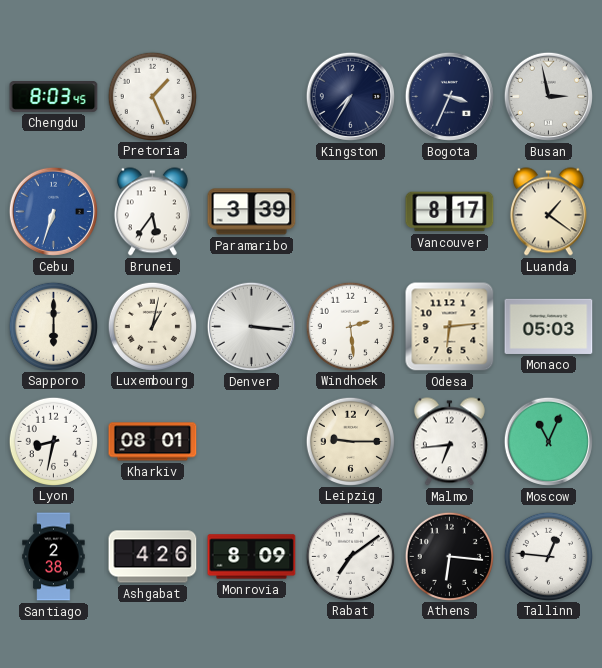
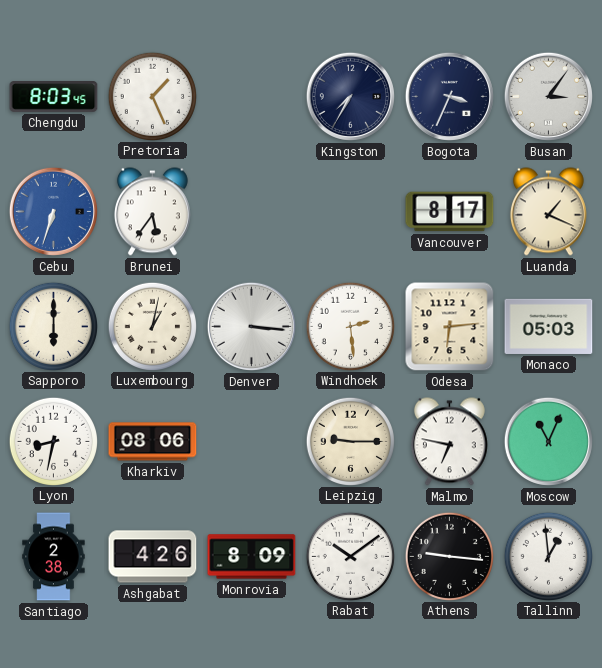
Busan: 2:58 -> 3:06 (548, 96)
Paramaribo: 3:39 -> none (252, 212)
Luanda: 1:21 -> 1:19 (548, 212)
Kharkiv: 08:01 -> 08:06 (153, 442)
Malmo: 6:44 -> 6:47 (449, 442)
Rabat: 7:09 -> 10:09 (350, 556)
Athens: 6:16 -> 9:16 (449, 556)
Tallinn: 12:46 -> 12:59 (548, 556)
